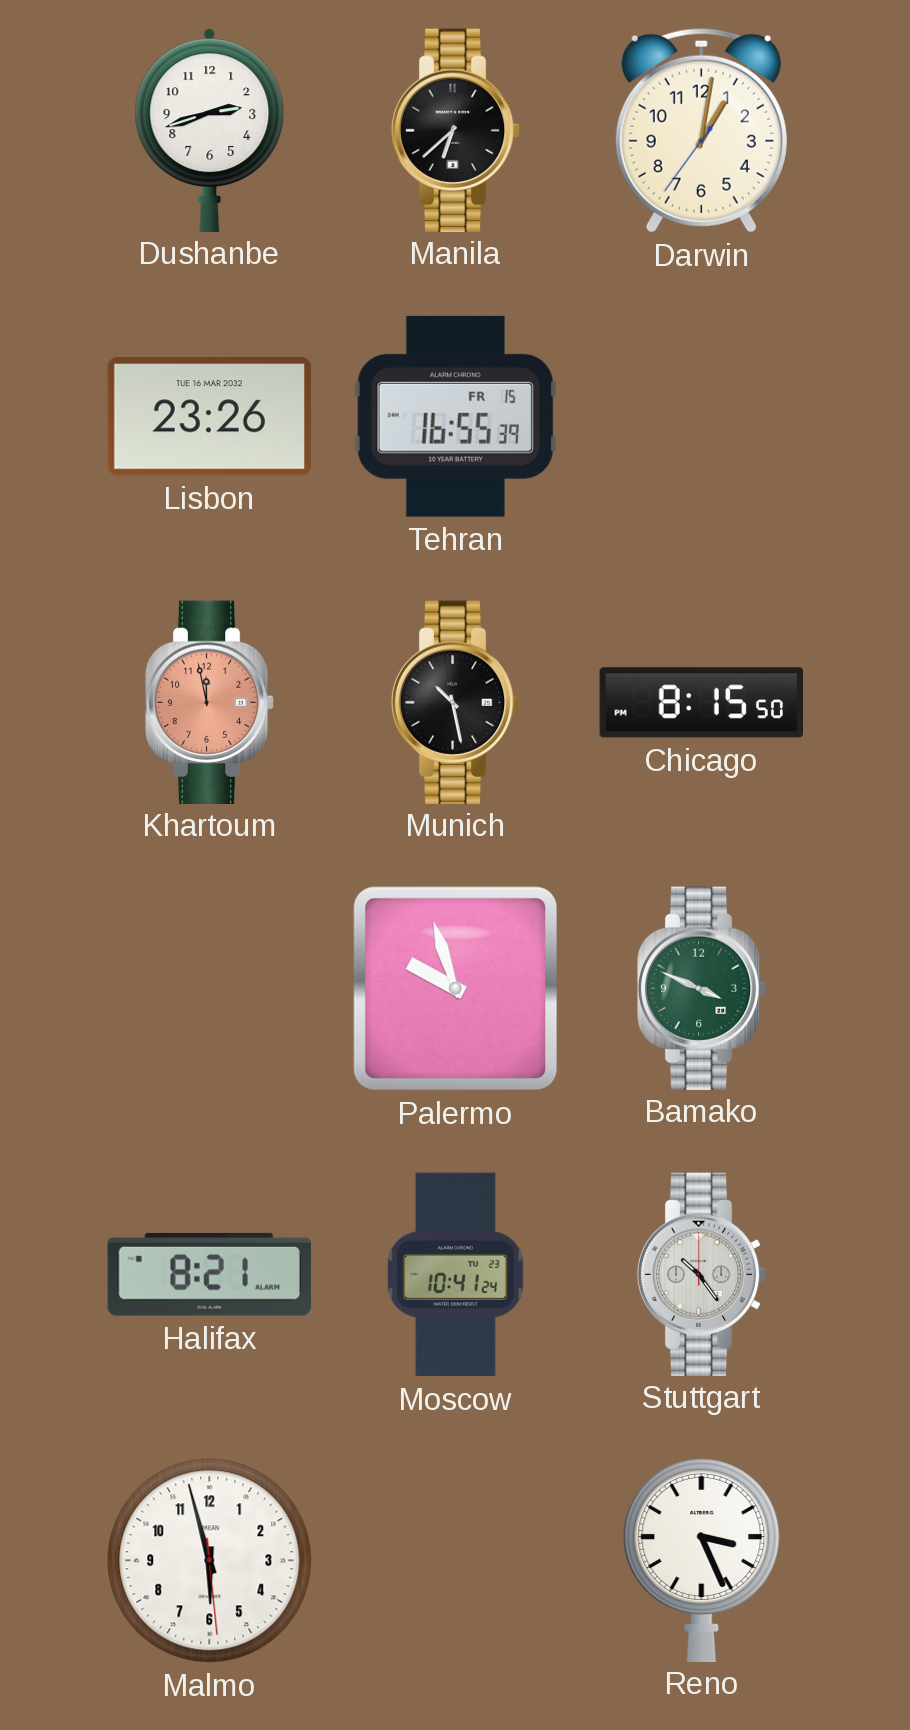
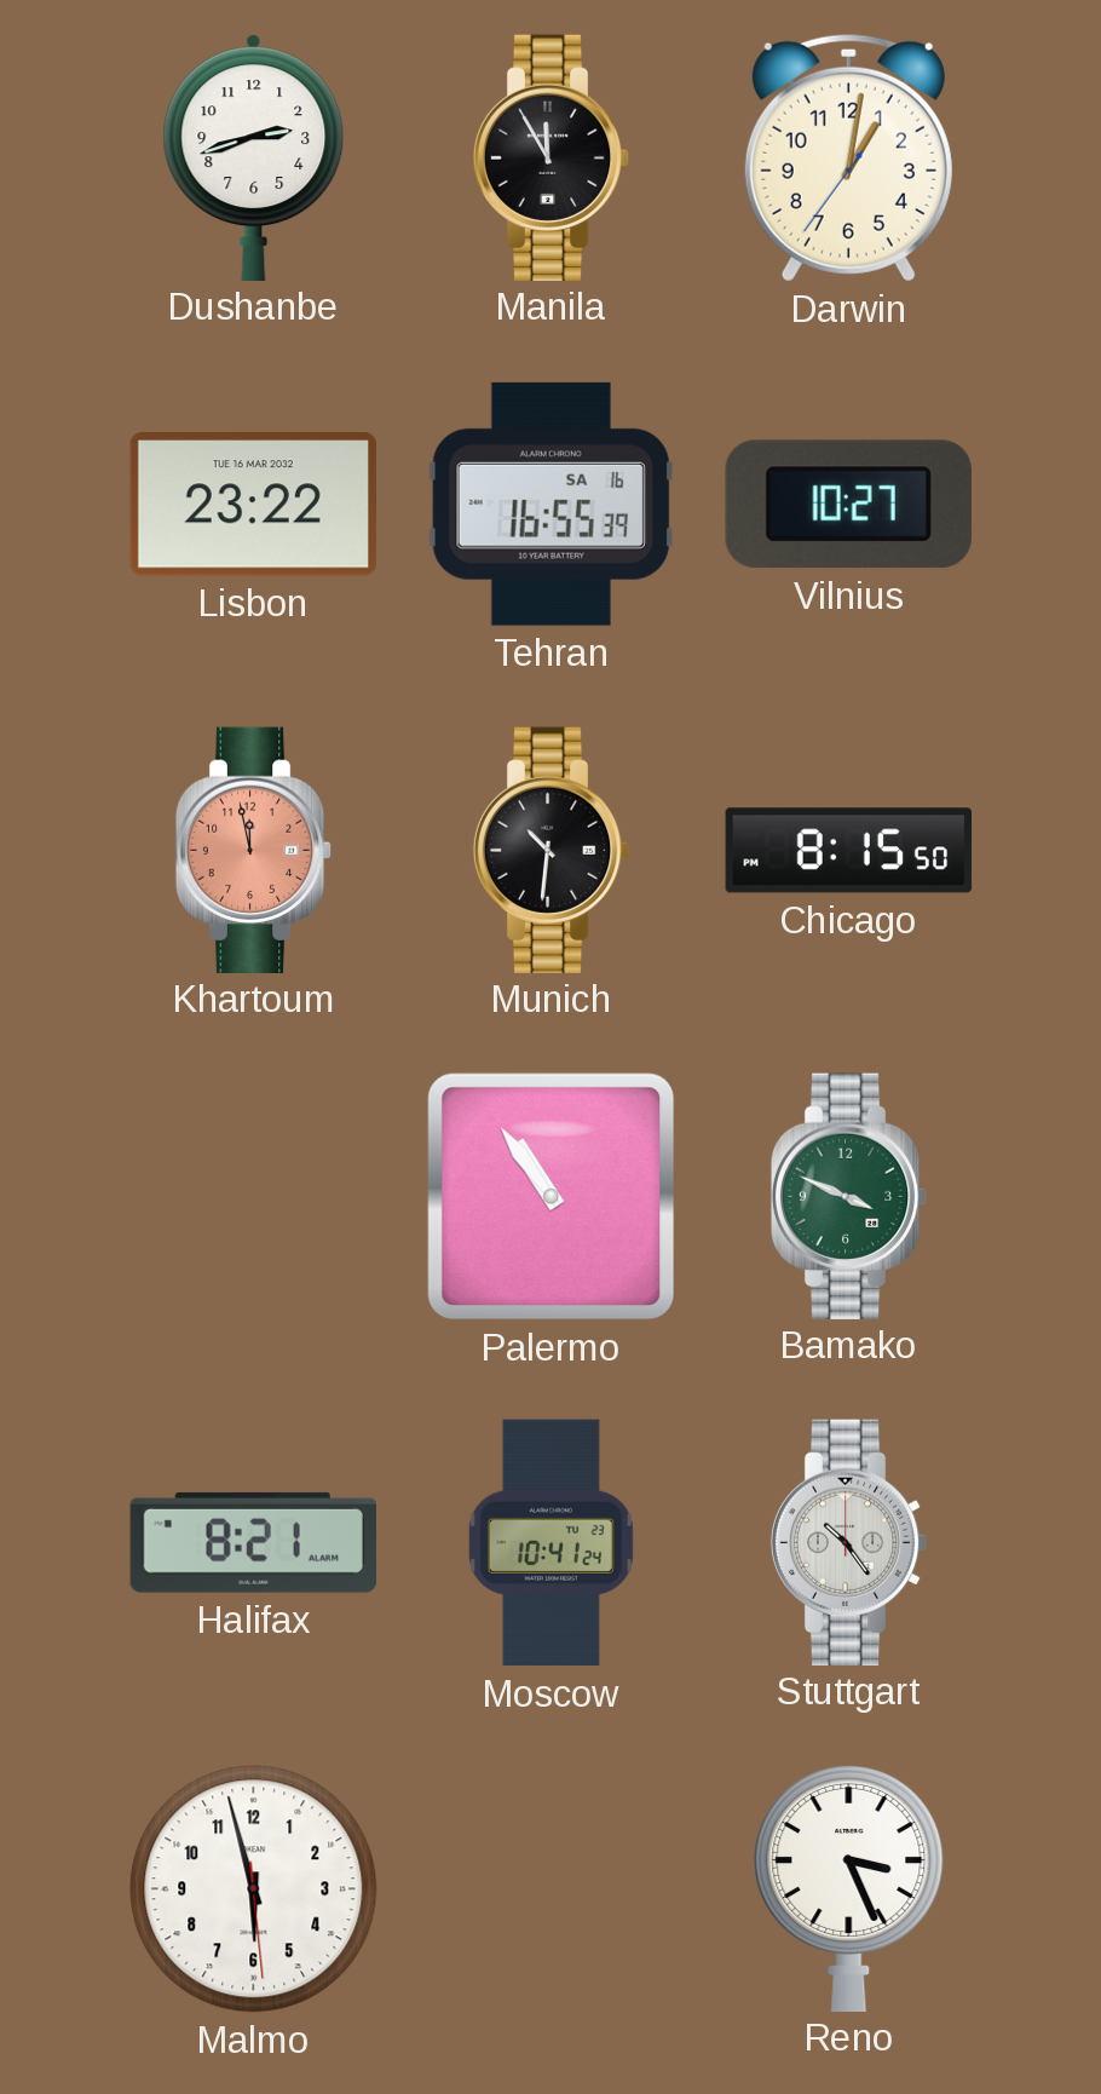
Manila: 6:38 -> 11:55 (552, 157)
Lisbon: 23:26 -> 23:22 (253, 505)
Tehran date: FR 15 -> SA 16 (550, 504)
Vilnius: none -> 10:27 (848, 505)
Munich: 10:28 -> 10:31 (552, 850)
Palermo: 9:57 -> 10:54 (552, 1197)
